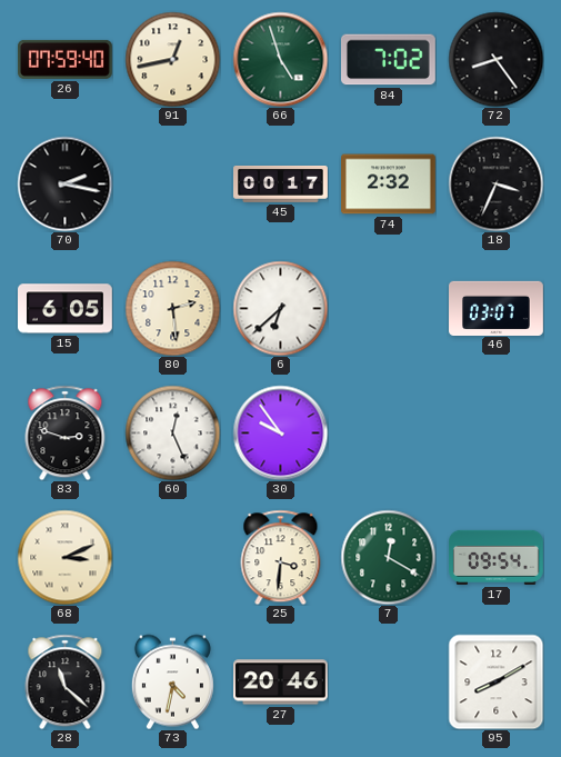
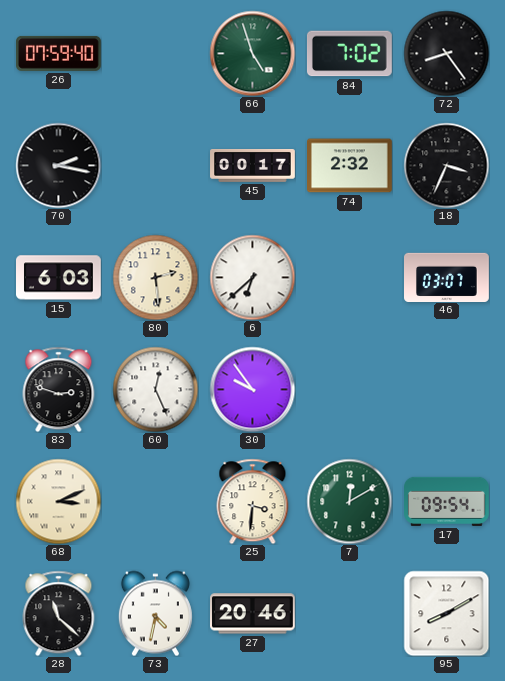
91: 12:43 -> none (172, 59)
15: 6:05 -> 6:03 (59, 278)
7: 12:20 -> 12:10 (349, 501)
